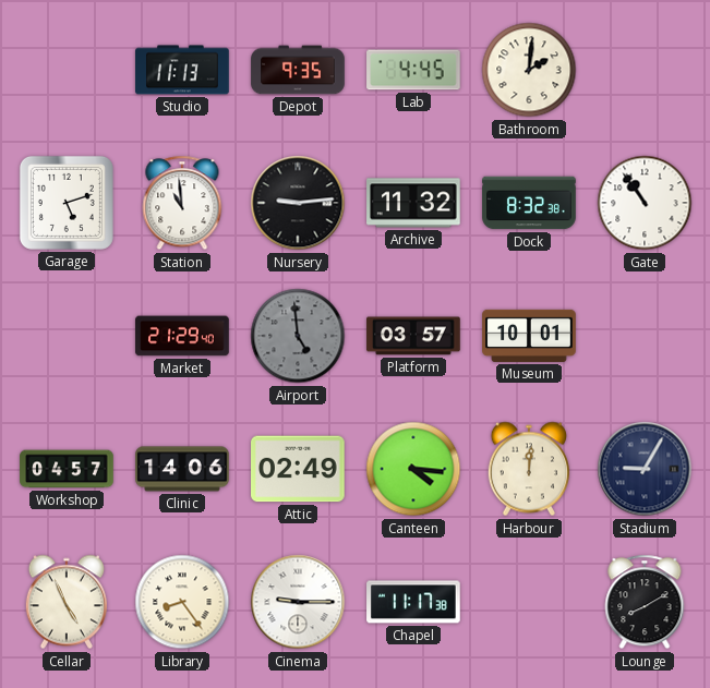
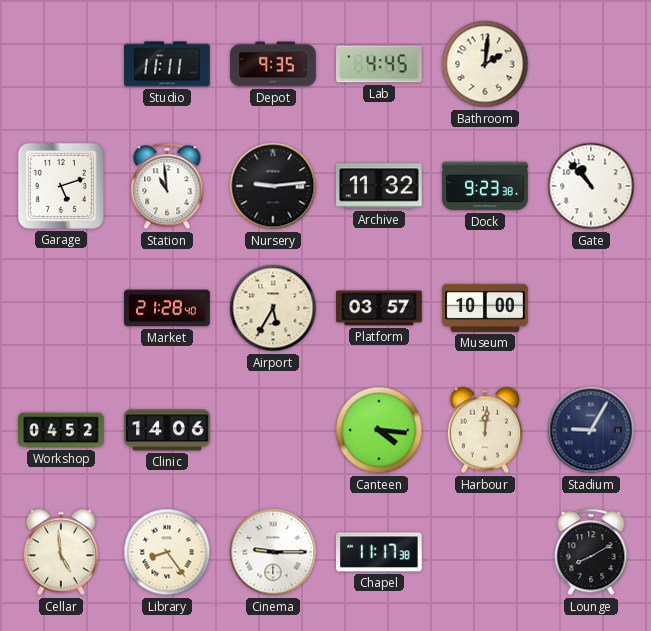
Studio: 11:13 -> 11:11 (167, 64)
Dock: 8:32 -> 9:23 (485, 186)
Gate: 10:54 -> 10:53 (591, 186)
Market: 21:29 -> 21:28 (167, 308)
Airport: 4:59 -> 5:35 (273, 308)
Airport dial: grey -> cream (273, 308)
Museum: 10:01 -> 10:00 (485, 308)
Workshop: 04:57 -> 04:52 (61, 430)
Attic: 02:49 -> none (298, 469)
Cellar: 4:56 -> 4:59 (60, 552)
